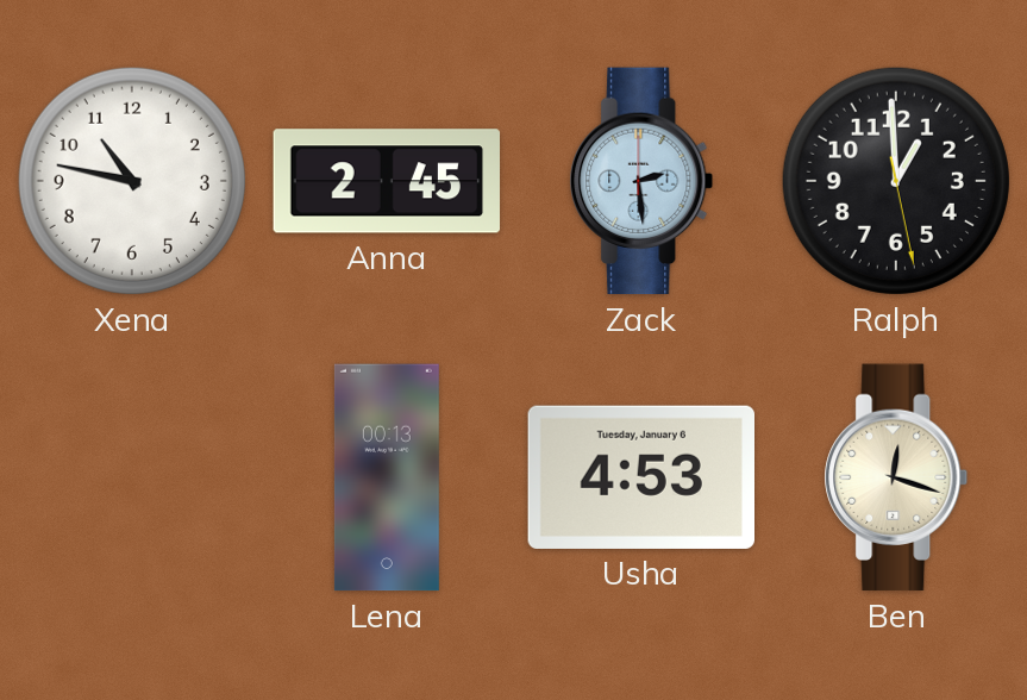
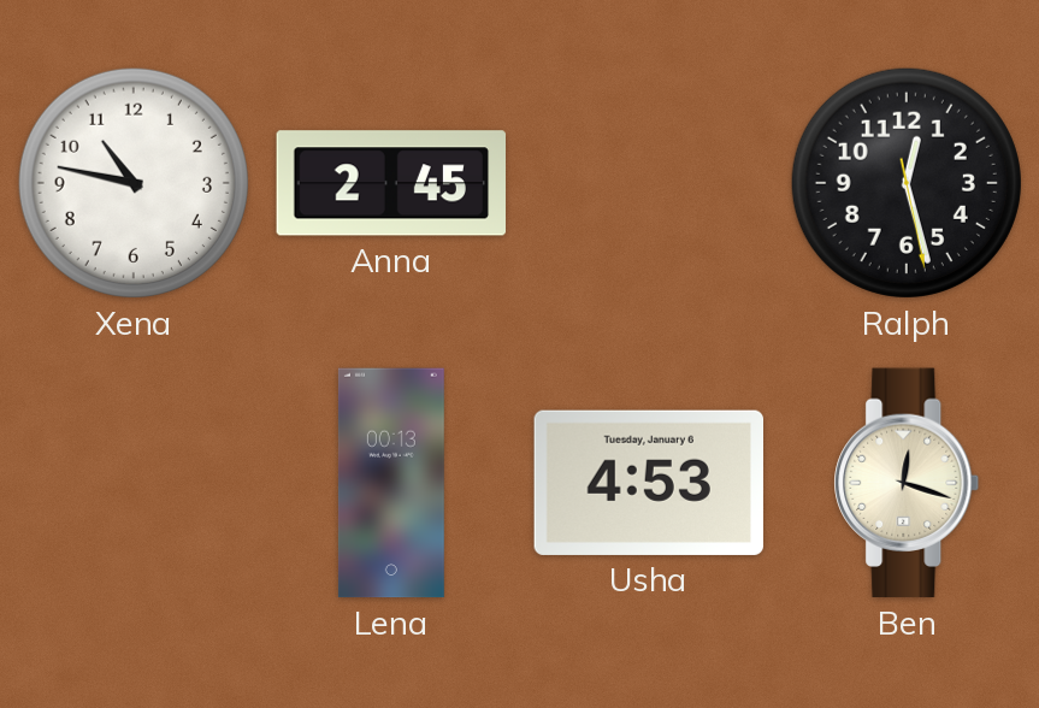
Zack: 2:29 -> none (641, 181)
Ralph: 12:59 -> 12:27 (907, 183)
